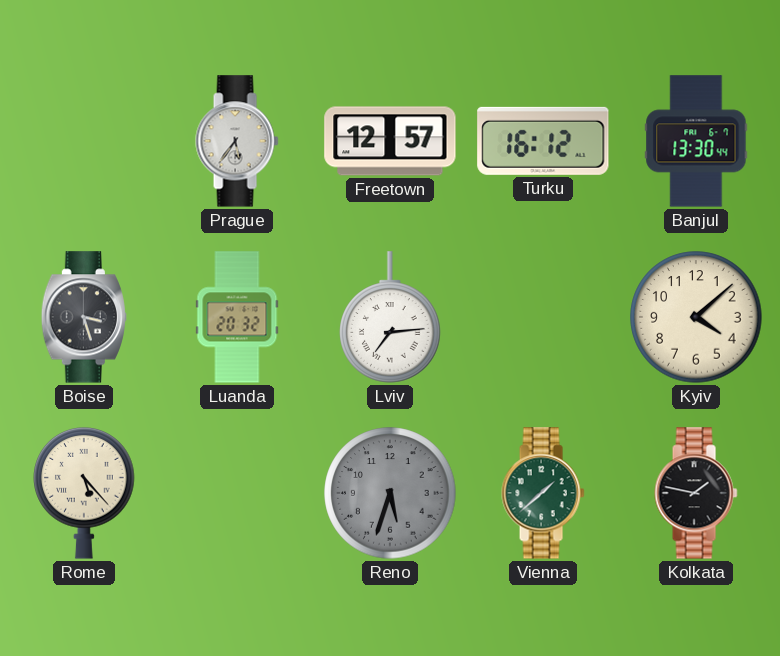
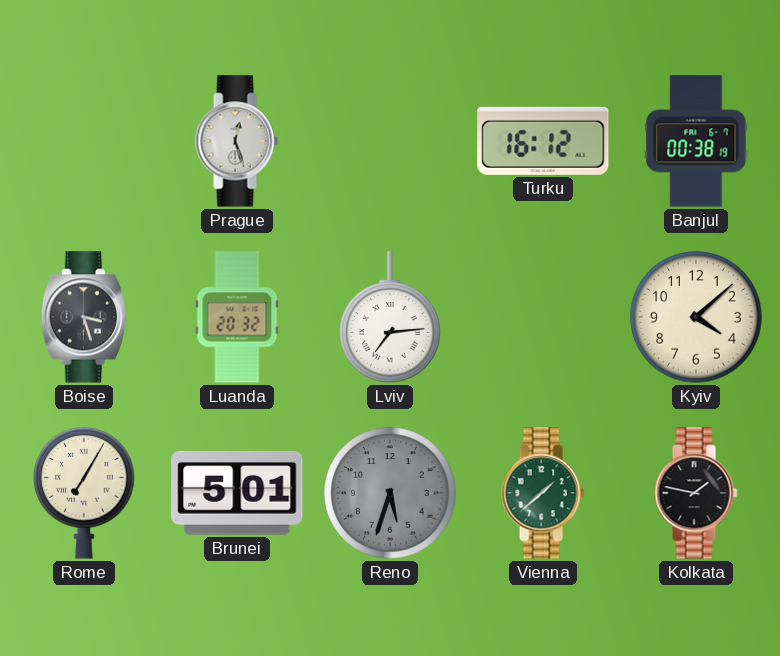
Prague: 5:36 -> 12:27 (237, 141)
Freetown: 12:57 -> none (390, 141)
Banjul: 13:30 -> 00:38 (696, 141)
Rome: 5:23 -> 7:05 (84, 493)
Brunei: none -> 5:01 (237, 493)
